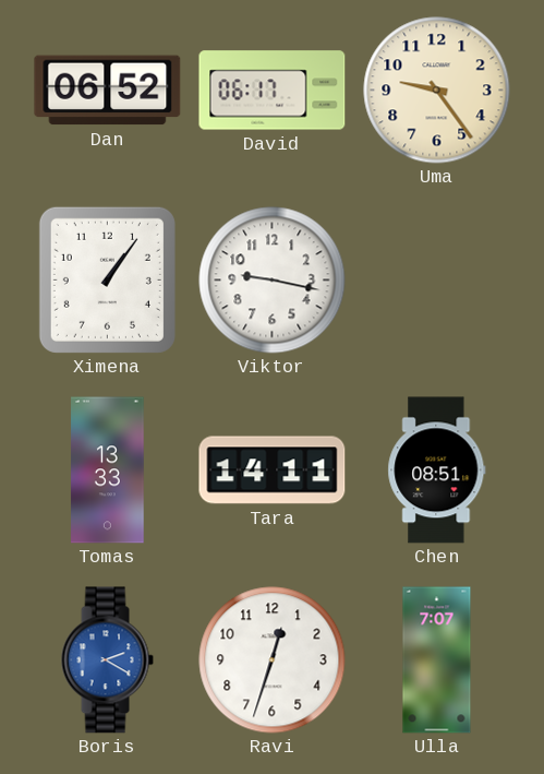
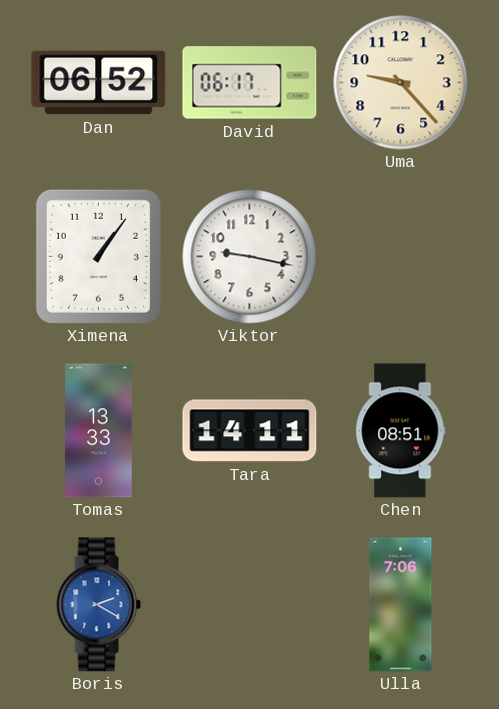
Uma: 9:24 -> 9:23 (401, 83)
Ravi: 12:33 -> none (273, 660)
Ulla: 7:07 -> 7:06 (401, 605)
